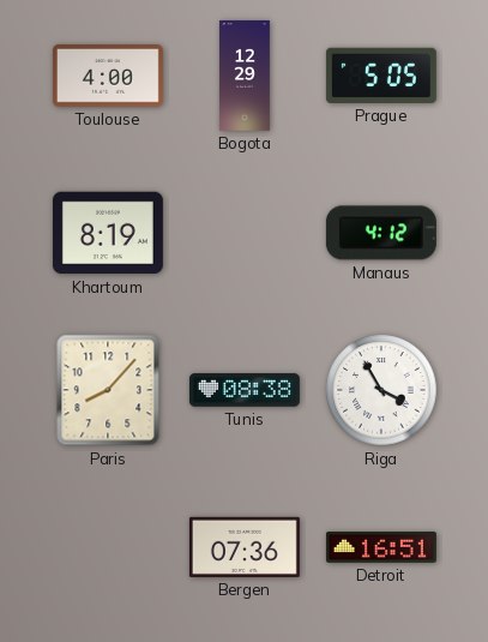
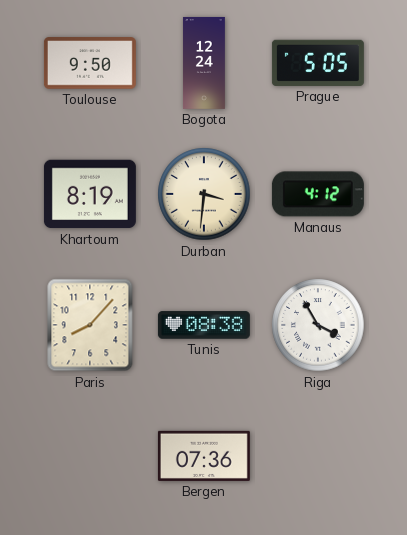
Toulouse: 4:00 -> 9:50 (90, 63)
Bogota: 12:29 -> 12:24 (204, 63)
Durban: none -> 3:31 (204, 194)
Detroit: 16:51 -> none (381, 547)
